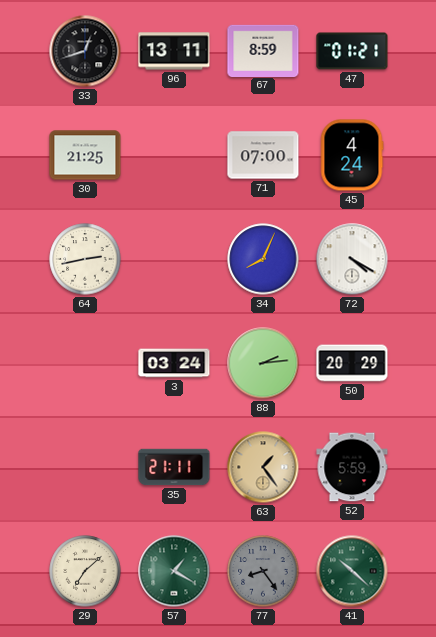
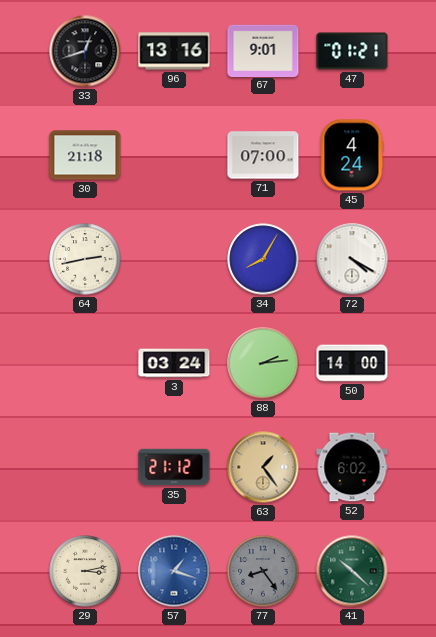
96: 13:11 -> 13:16 (174, 51)
67: 8:59 -> 9:01 (263, 50)
30: 21:25 -> 21:18 (85, 155)
34: 8:04 -> 8:05 (263, 259)
50: 20:29 -> 14:00 (352, 363)
35: 21:11 -> 21:12 (174, 467)
52: 5:59 -> 6:02 (352, 467)
29: 7:08 -> 3:13 (85, 571)
57: 1:20 -> 1:18 (174, 571)
57 dial: green -> blue (174, 571)
